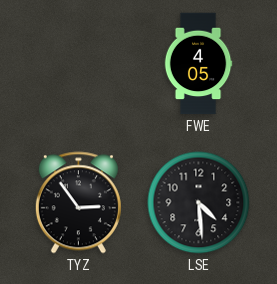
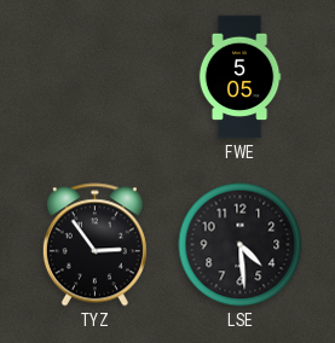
FWE: 4:05 -> 5:05 (239, 77)
